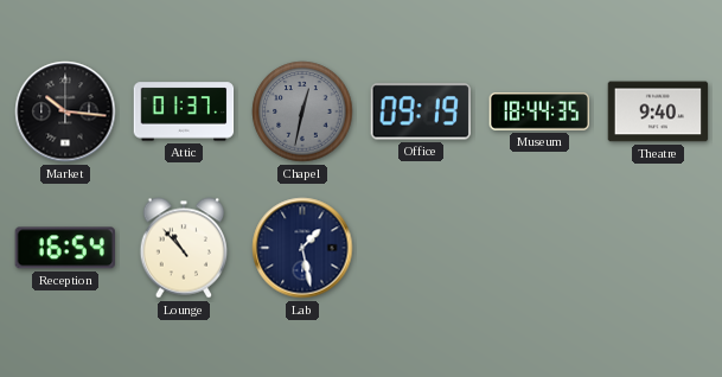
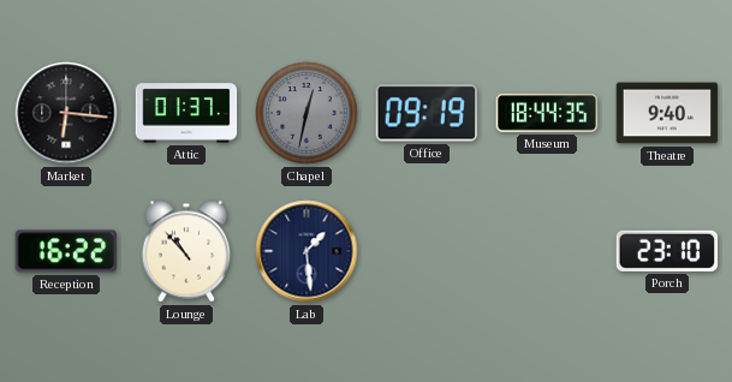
Market: 10:16 -> 6:16 (66, 113)
Reception: 16:54 -> 16:22 (65, 251)
Lab: 1:28 -> 1:29 (307, 251)
Porch: none -> 23:10 (667, 251)
